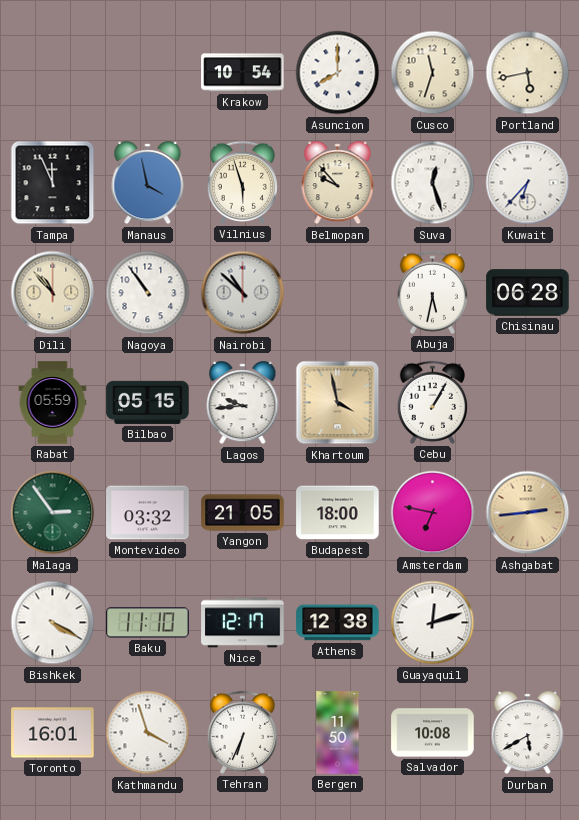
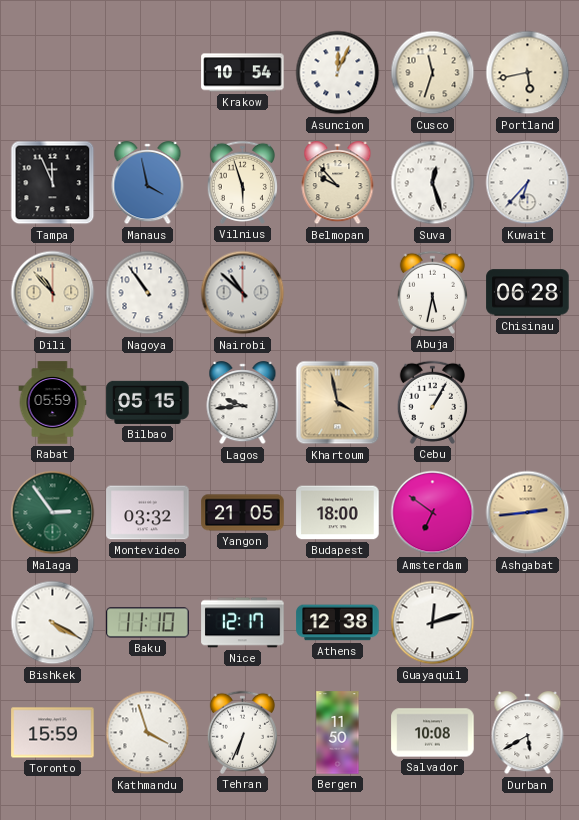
Asuncion: 8:00 -> 12:04 (338, 73)
Amsterdam: 6:47 -> 6:51 (433, 513)
Toronto: 16:01 -> 15:59 (53, 733)
